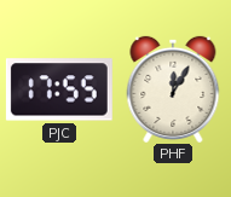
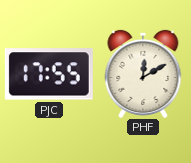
PHF: 12:05 -> 12:10 (143, 74)
